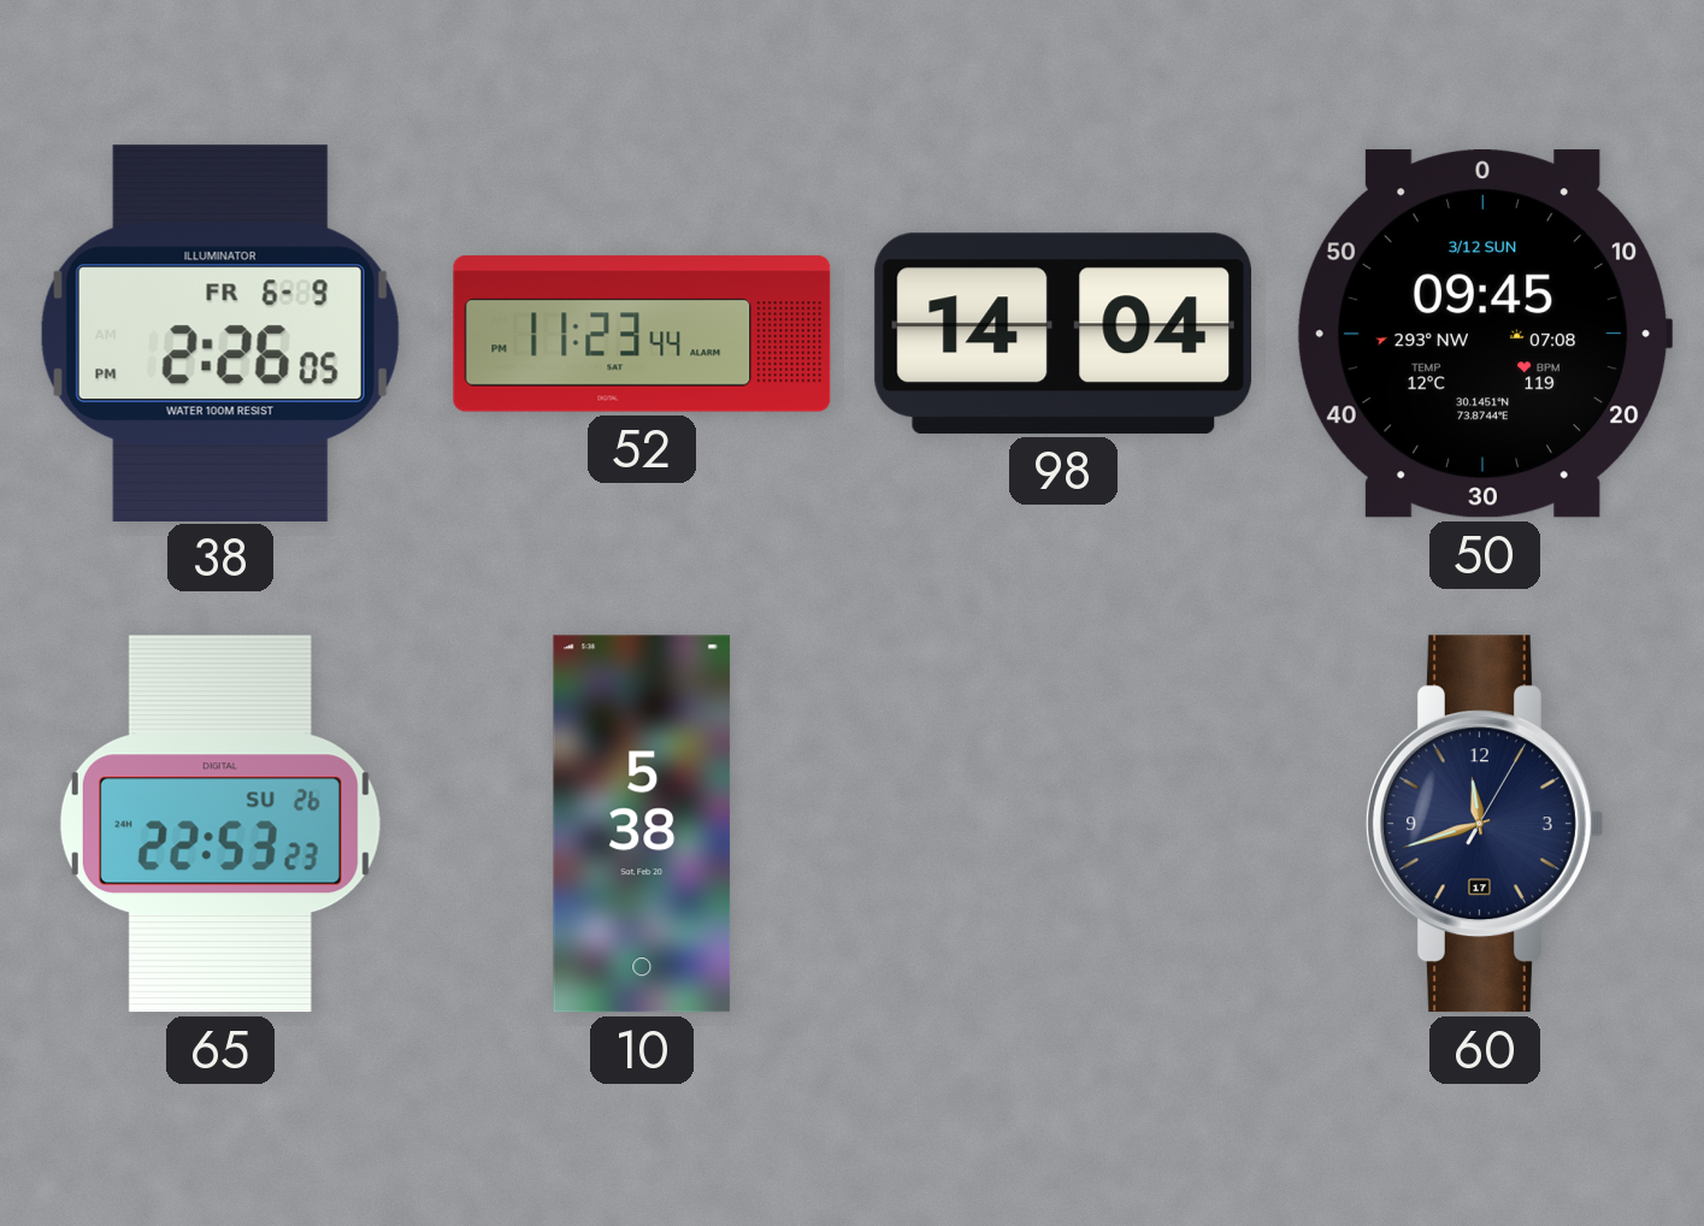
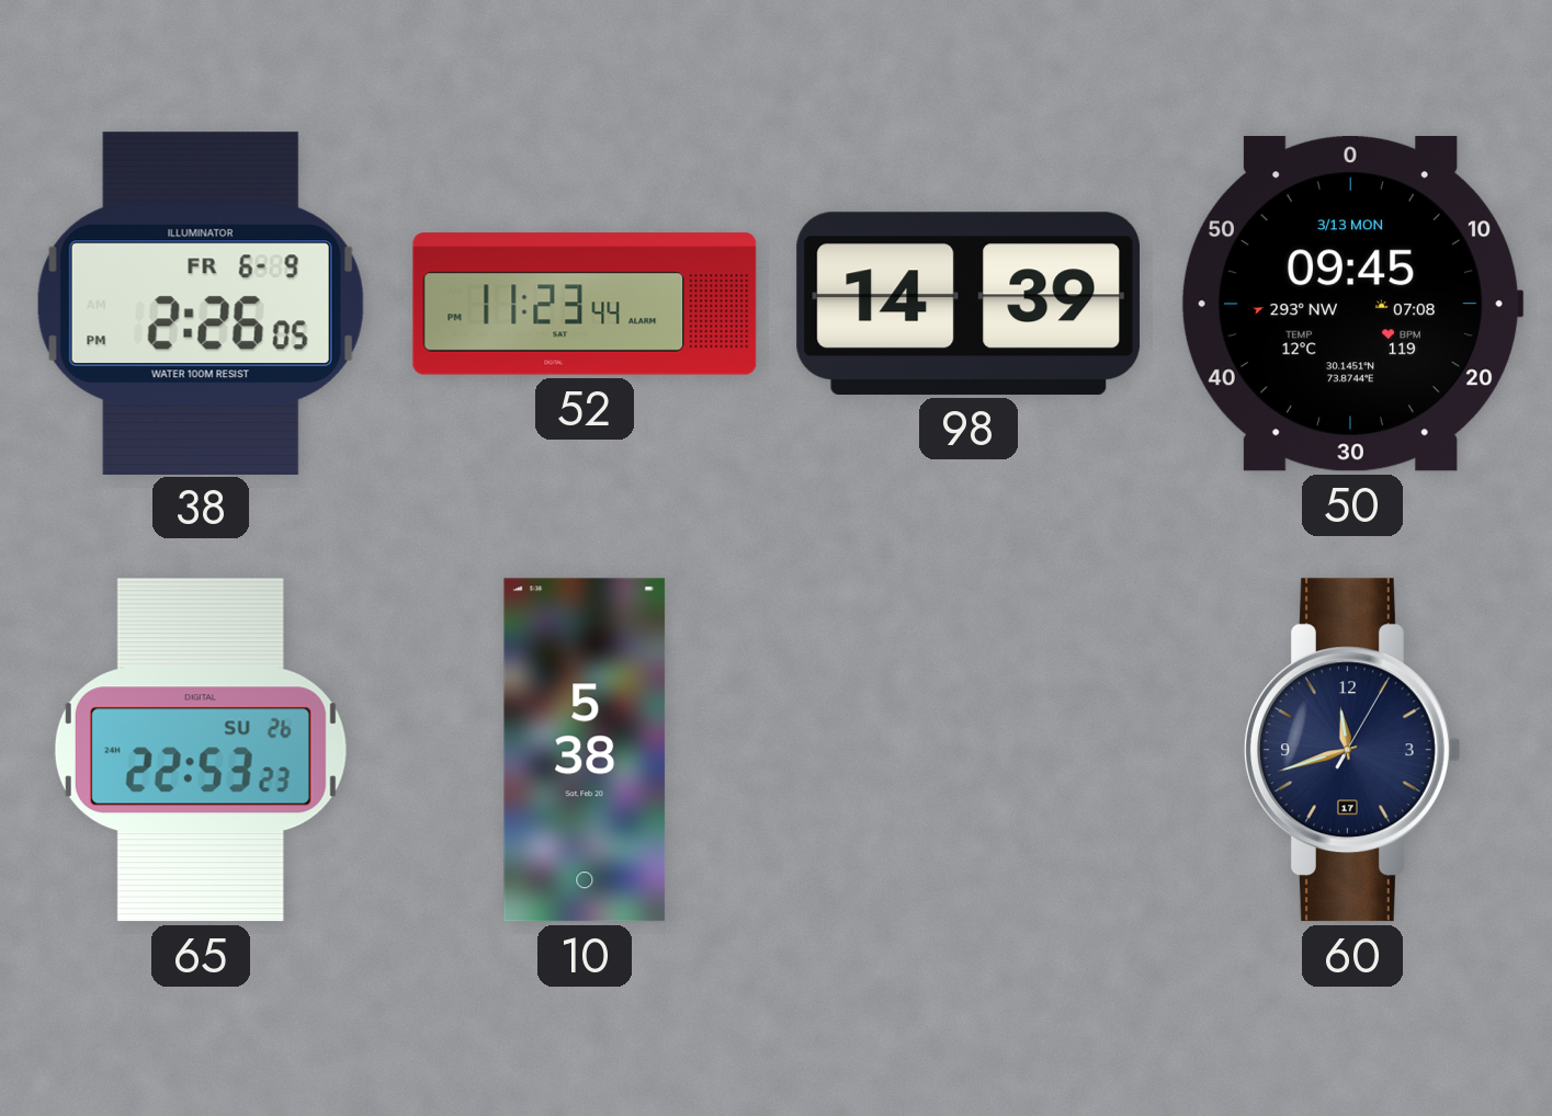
98: 14:04 -> 14:39 (968, 304)
50 date: 3/12 SUN -> 3/13 MON (1352, 304)
